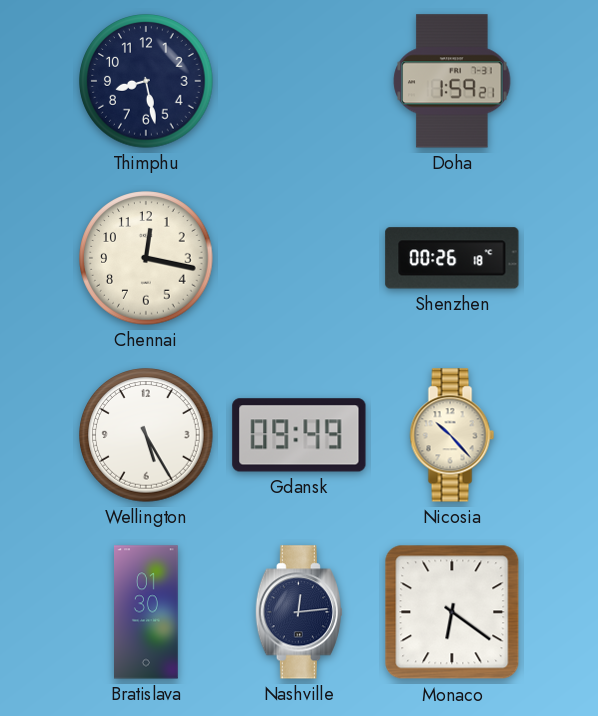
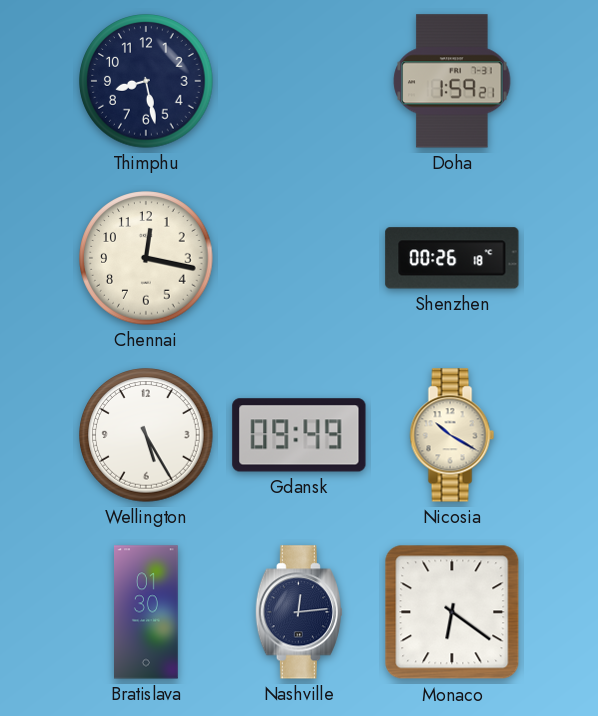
Nicosia: 10:23 -> 10:20 (452, 435)
